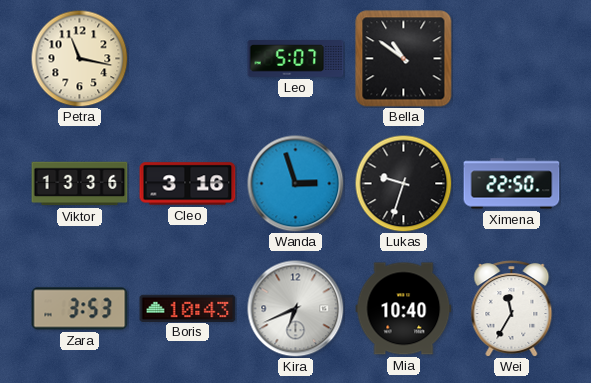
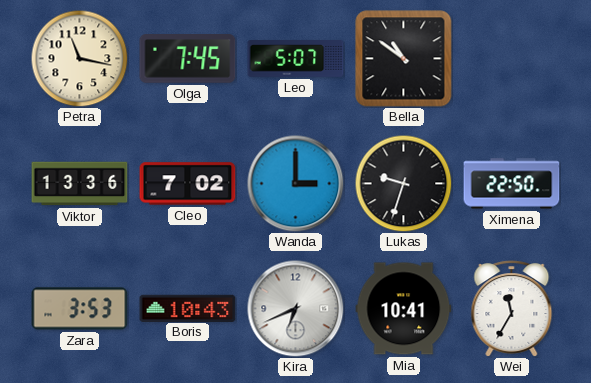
Olga: none -> 7:45 (188, 59)
Cleo: 3:16 -> 7:02 (188, 184)
Wanda: 2:57 -> 3:00 (296, 184)
Mia: 10:40 -> 10:41 (404, 309)
